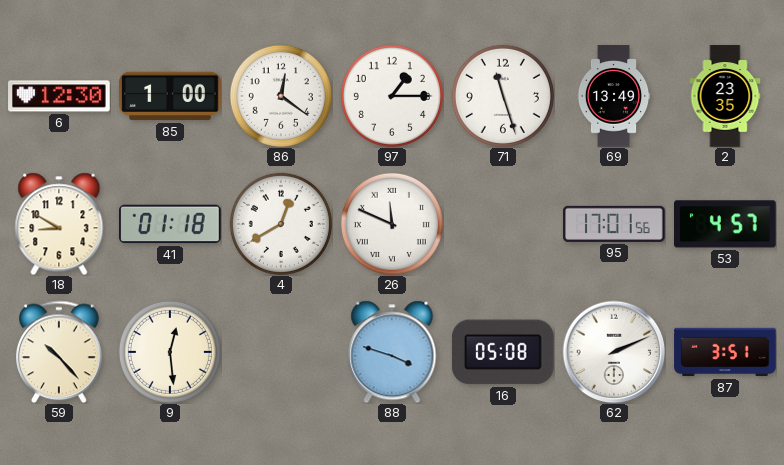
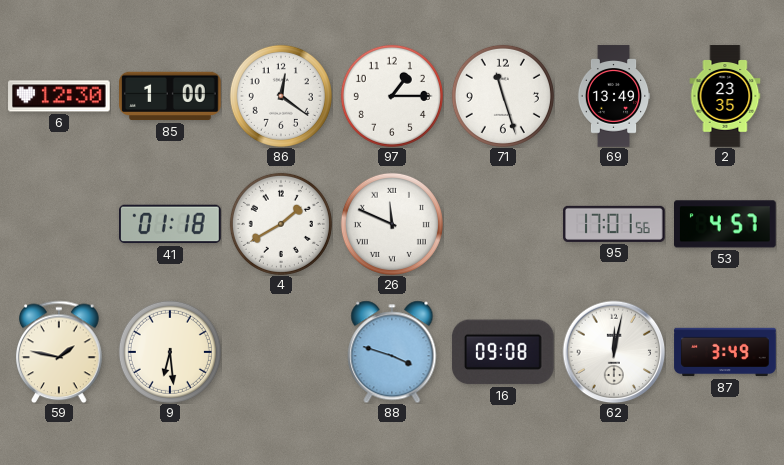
18: 8:50 -> none (59, 224)
4: 12:40 -> 1:40 (281, 224)
59: 10:23 -> 1:47 (59, 352)
9: 12:29 -> 6:29 (170, 352)
16: 05:08 -> 09:08 (503, 352)
62: 2:11 -> 12:02 (614, 352)
87: 3:51 -> 3:49 (725, 352)
